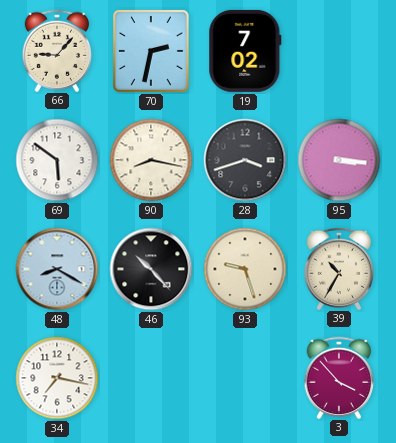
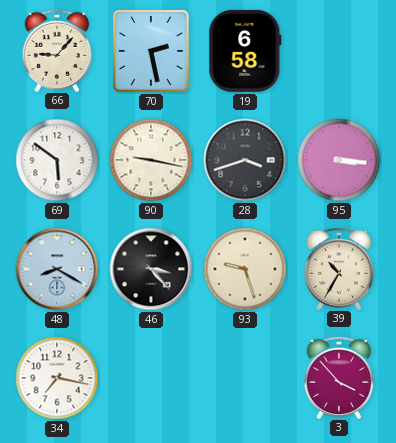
70: 2:32 -> 2:28 (151, 51)
19: 7:02 -> 6:58 (245, 51)
90: 8:17 -> 9:17 (151, 160)
46: 10:23 -> 3:23 (151, 269)
